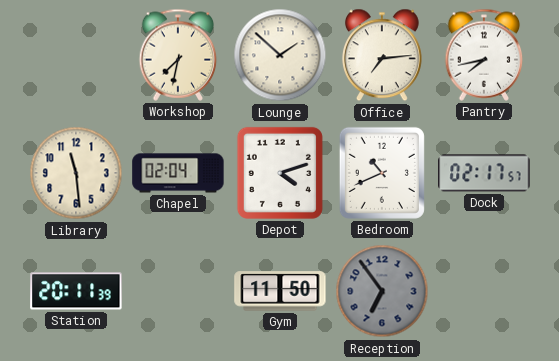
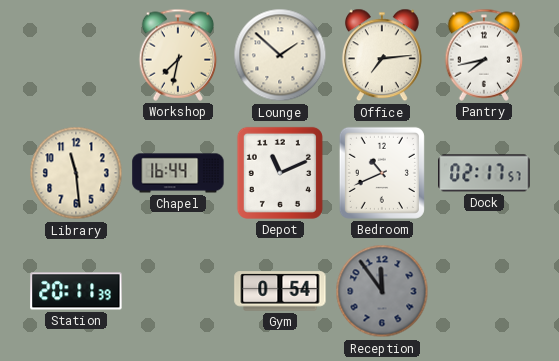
Chapel: 02:04 -> 16:44 (178, 173)
Depot: 4:12 -> 11:11 (280, 173)
Gym: 11:50 -> 0:54 (280, 291)
Reception: 6:54 -> 11:54 (382, 291)
